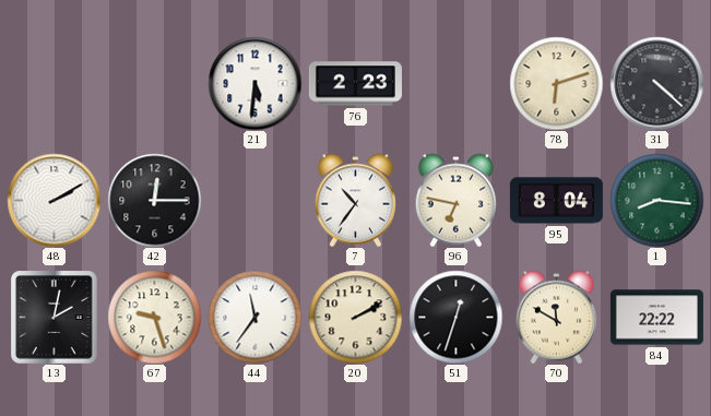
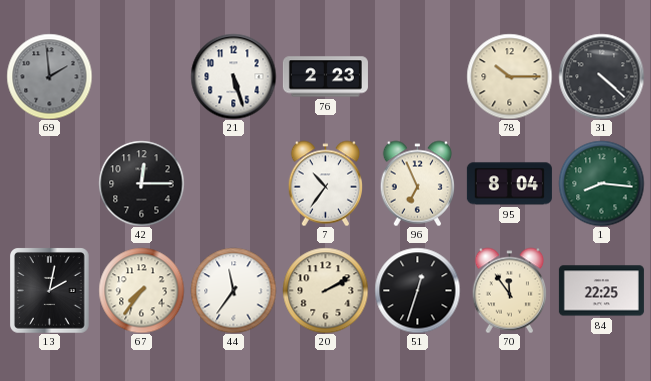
69: none -> 1:59 (49, 76)
21: 5:31 -> 5:27 (233, 76)
78: 6:12 -> 10:15 (509, 76)
48: 2:10 -> none (54, 200)
96: 6:47 -> 6:56 (417, 183)
67: 9:27 -> 7:36 (141, 290)
70: 11:50 -> 11:54 (509, 290)
84: 22:22 -> 22:25 (601, 291)
